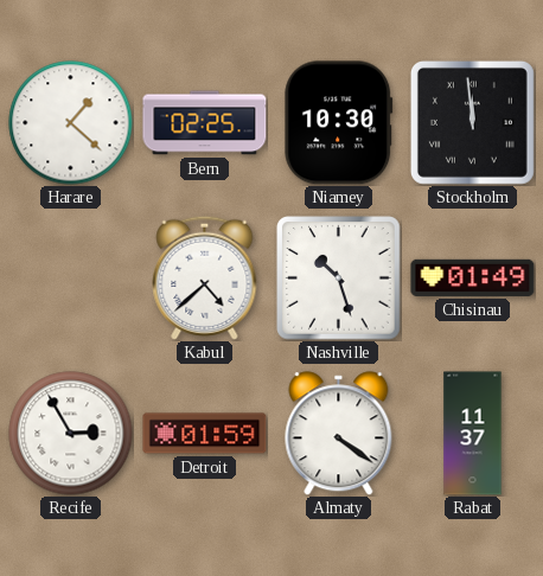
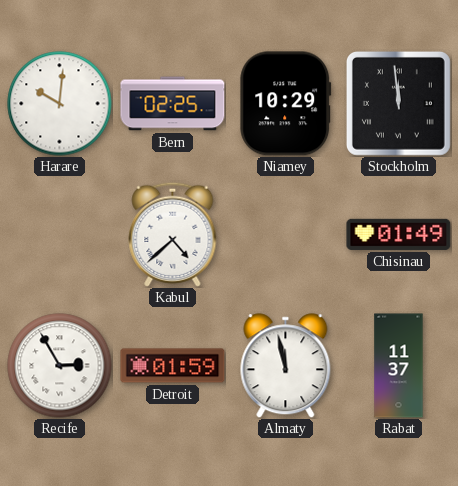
Harare: 1:22 -> 10:01 (60, 104)
Niamey: 10:30 -> 10:29 (286, 104)
Nashville: 10:27 -> none (339, 279)
Almaty: 4:21 -> 11:58 (286, 366)
